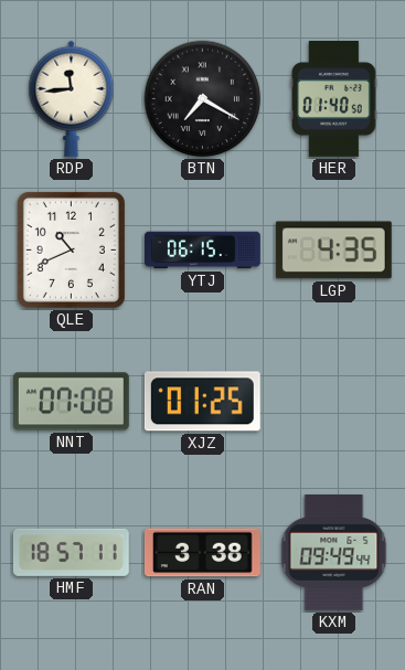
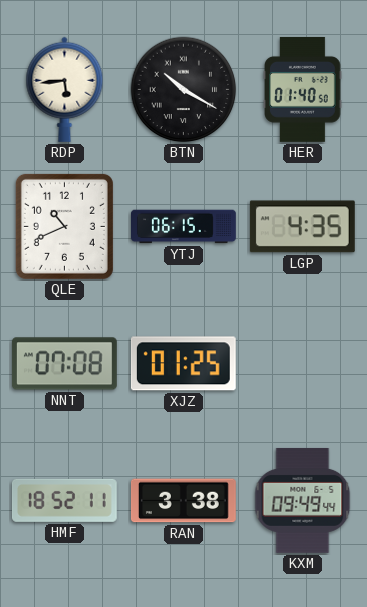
RDP: 11:44 -> 5:44 (65, 89)
BTN: 7:20 -> 10:20 (184, 90)
HMF: 18:57 -> 18:52 (64, 500)
